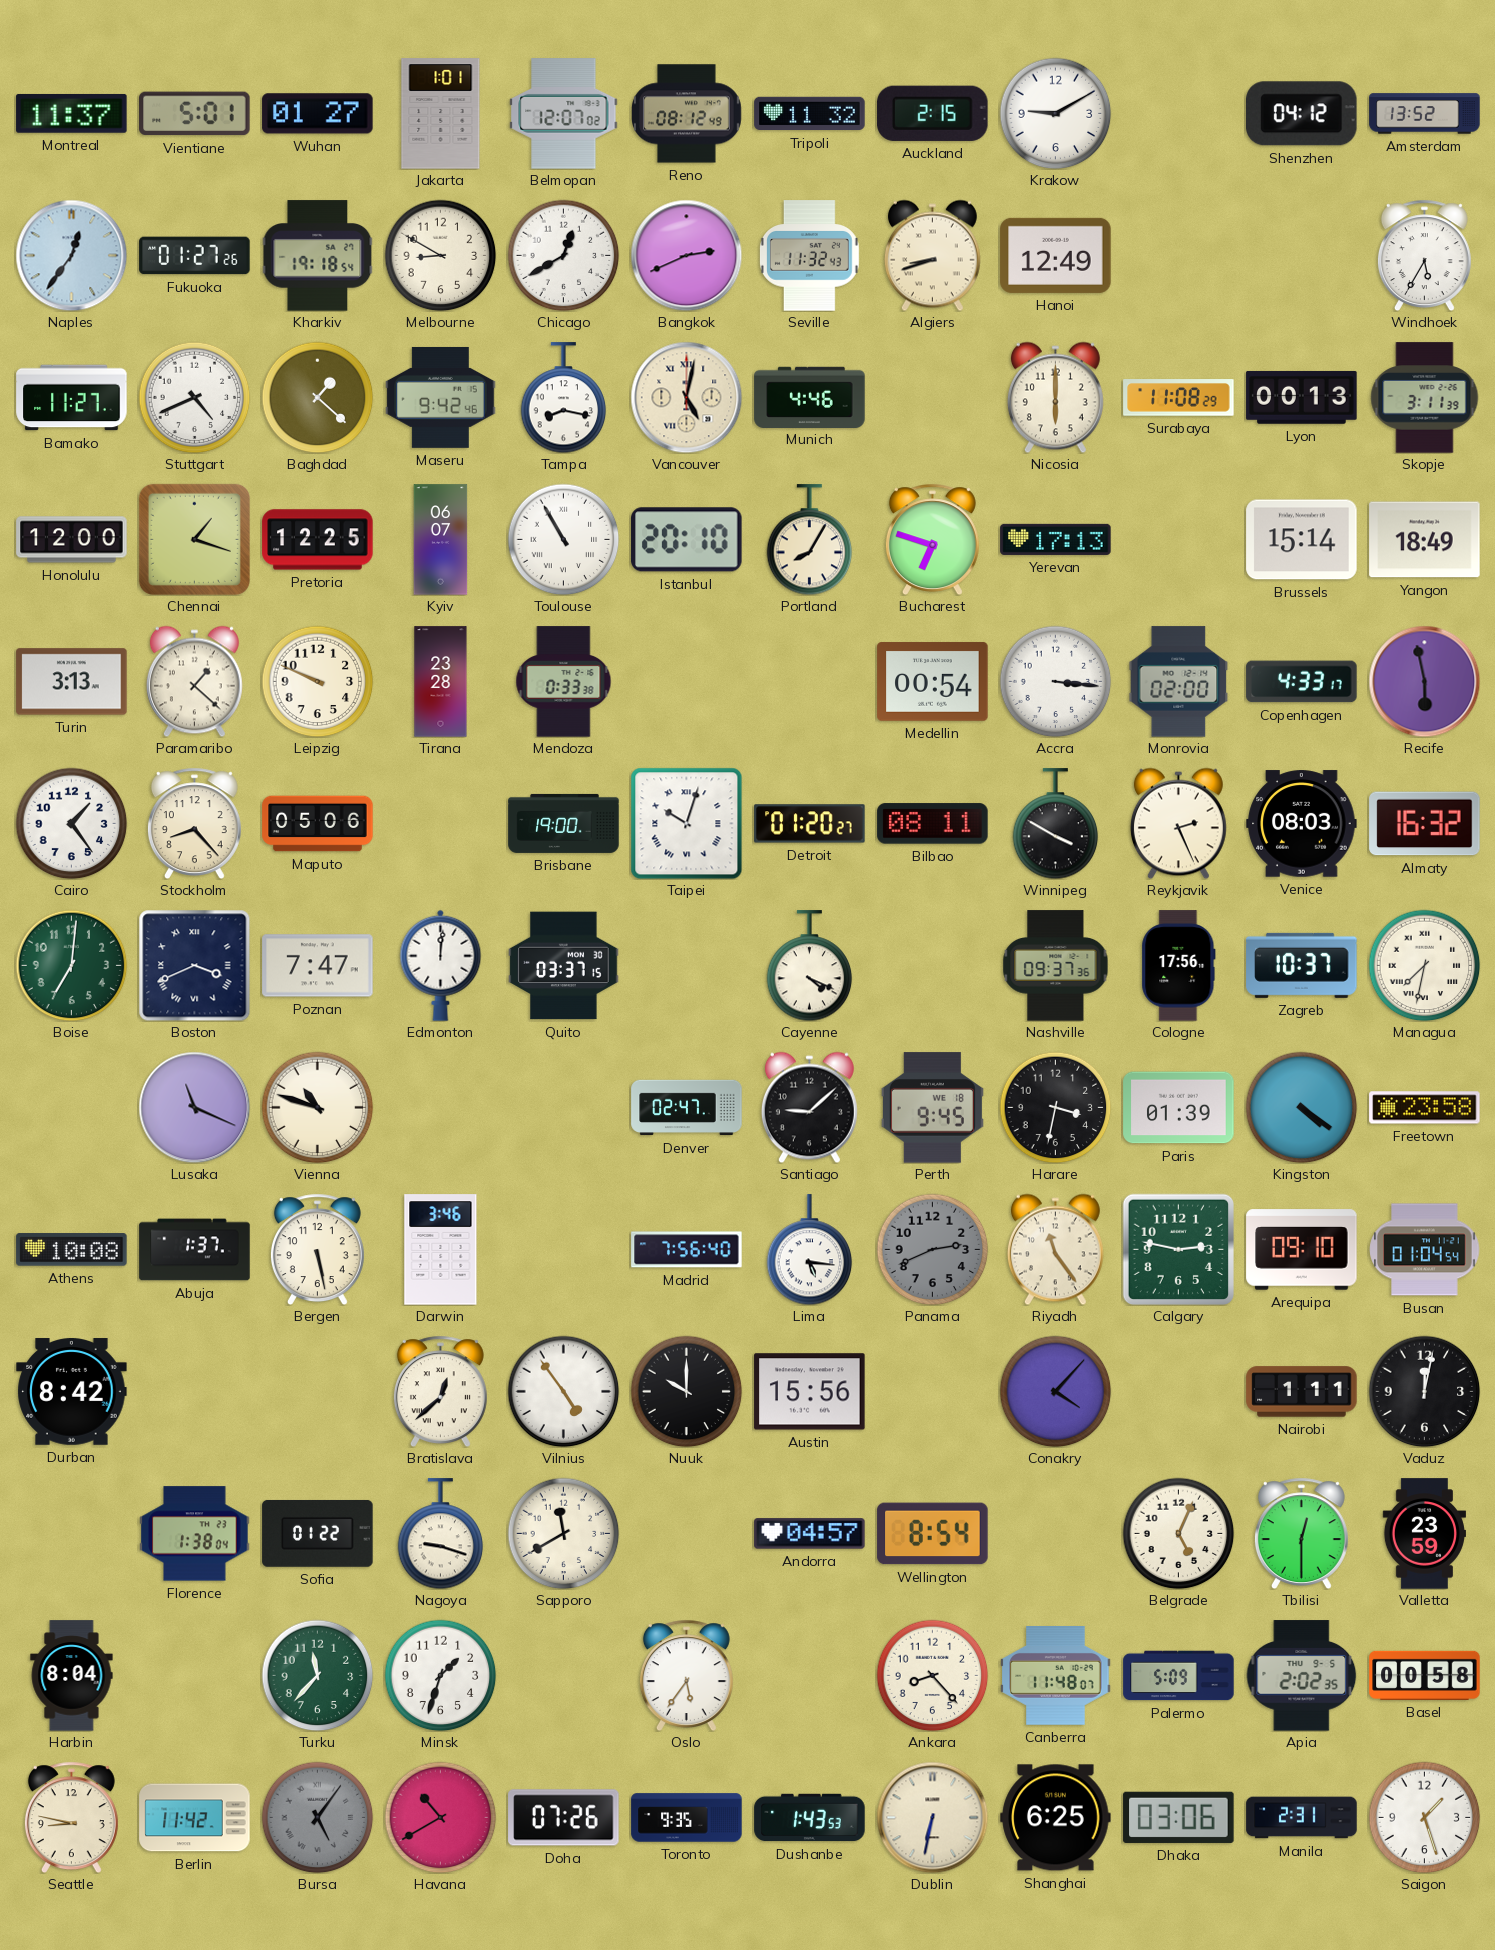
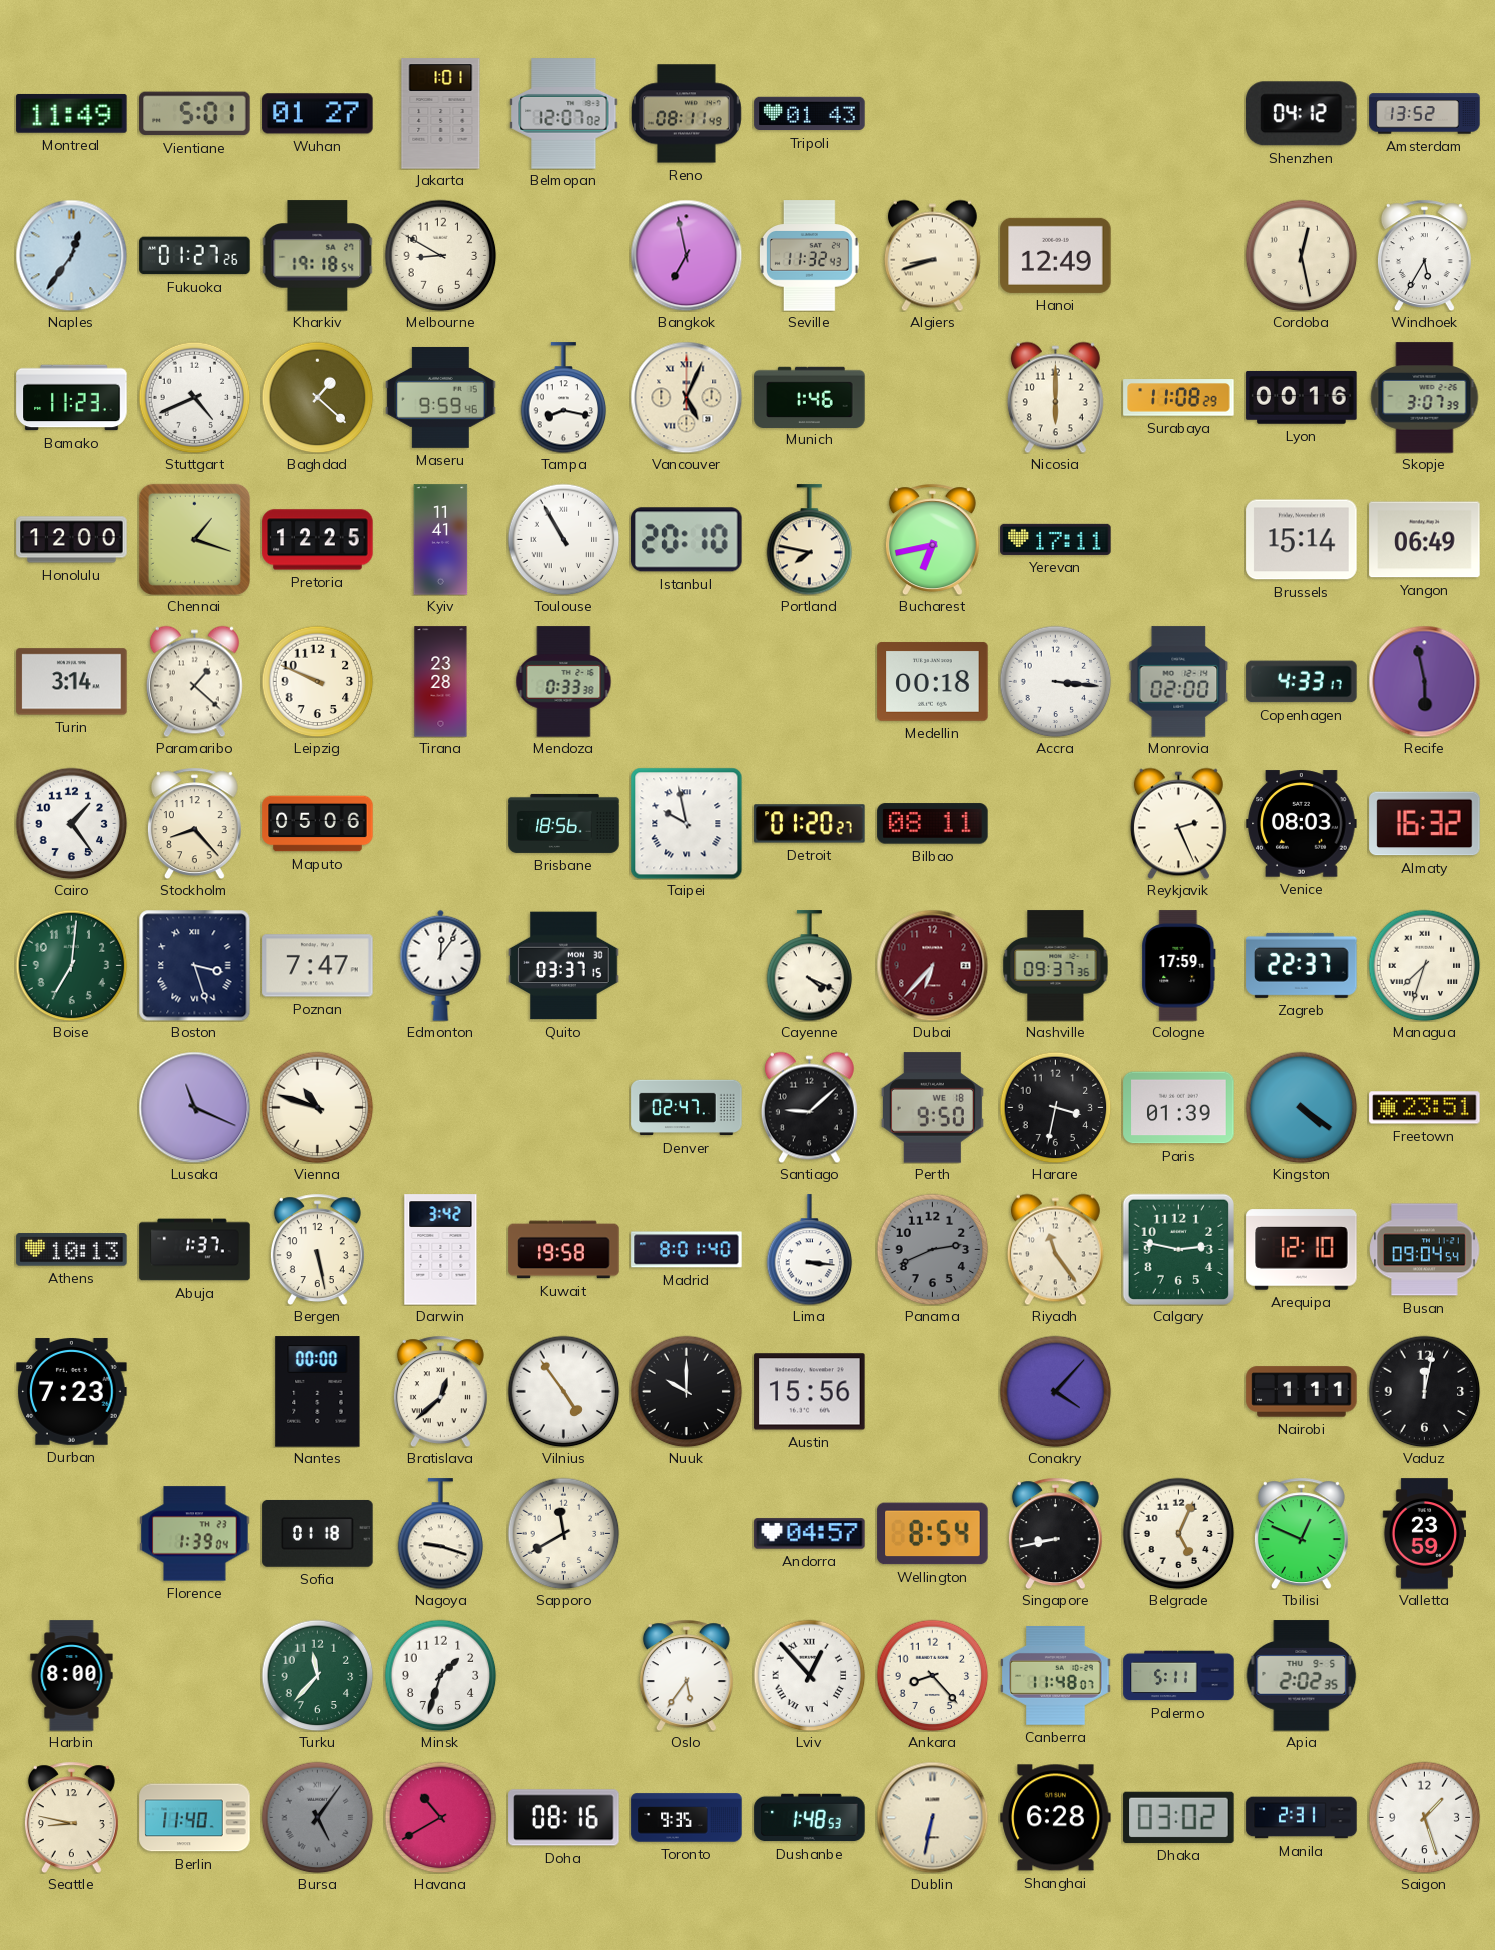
Montreal: 11:37 -> 11:49 (72, 113)
Reno: 08:12 -> 08:11 (687, 114)
Tripoli: 11:32 -> 01:43 (810, 114)
Auckland: 2:15 -> none (933, 113)
Krakow: 9:10 -> none (1055, 113)
Chicago: 12:40 -> none (563, 255)
Bangkok: 2:41 -> 6:58 (686, 255)
Cordoba: none -> 12:28 (1301, 255)
Bamako: 11:27 -> 11:23 (72, 398)
Maseru: 9:42 -> 9:59 (441, 397)
Vancouver: 5:02 -> 5:04 (686, 397)
Munich: 4:46 -> 1:46 (810, 397)
Lyon: 00:13 -> 00:16 (1302, 397)
Skopje: 3:11 -> 3:07 (1425, 398)
Kyiv: 06:07 -> 11:41 (441, 540)
Portland: 8:05 -> 7:47 (810, 540)
Bucharest: 6:48 -> 6:43 (932, 539)
Yerevan: 17:13 -> 17:11 (1056, 539)
Yangon: 18:49 -> 06:49 (1425, 540)
Turin: 3:13 -> 3:14 (72, 682)
Medellin: 00:54 -> 00:18 (933, 682)
Brisbane: 19:00 -> 18:56 (564, 823)
Taipei: 10:03 -> 9:58 (686, 823)
Winnipeg: 3:50 -> none (1056, 824)
Boston: 3:41 -> 3:27 (194, 965)
Edmonton: 12:01 -> 12:06 (441, 965)
Dubai: none -> 6:37 (932, 965)
Cologne: 17:56 -> 17:59 (1179, 966)
Zagreb: 10:37 -> 22:37 (1302, 965)
Managua: 7:32 -> 7:33 (1424, 965)
Perth: 9:45 -> 9:50 (932, 1108)
Freetown: 23:58 -> 23:51 (1425, 1108)
Athens: 10:08 -> 10:13 (72, 1250)
Darwin: 3:46 -> 3:42 (441, 1250)
Kuwait: none -> 19:58 (564, 1250)
Madrid: 7:56 -> 8:01 (687, 1250)
Lima: 5:16 -> 3:16 (810, 1250)
Arequipa: 09:10 -> 12:10 (1302, 1250)
Busan: 01:04 -> 09:04 (1425, 1250)
Durban: 8:42 -> 7:23 (72, 1392)
Nantes: none -> 00:00 (318, 1392)
Florence: 1:38 -> 1:39 (195, 1534)
Sofia: 01:22 -> 01:18 (318, 1533)
Singapore: none -> 8:43 (1055, 1533)
Tbilisi: 12:30 -> 12:49 (1301, 1533)
Harbin: 8:04 -> 8:00 (72, 1676)
Lviv: none -> 12:53 (809, 1675)
Palermo: 5:09 -> 5:11 (1179, 1676)
Basel: 00:58 -> none (1425, 1675)
Berlin: 11:42 -> 11:40 (195, 1818)
Doha: 07:26 -> 08:16 (564, 1818)
Dushanbe: 1:43 -> 1:48 (810, 1818)
Shanghai: 6:25 -> 6:28 (1056, 1818)
Dhaka: 03:06 -> 03:02 (1179, 1817)
